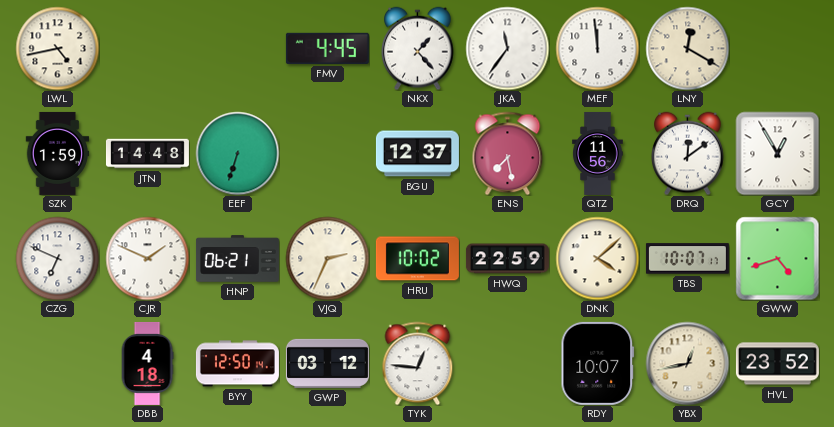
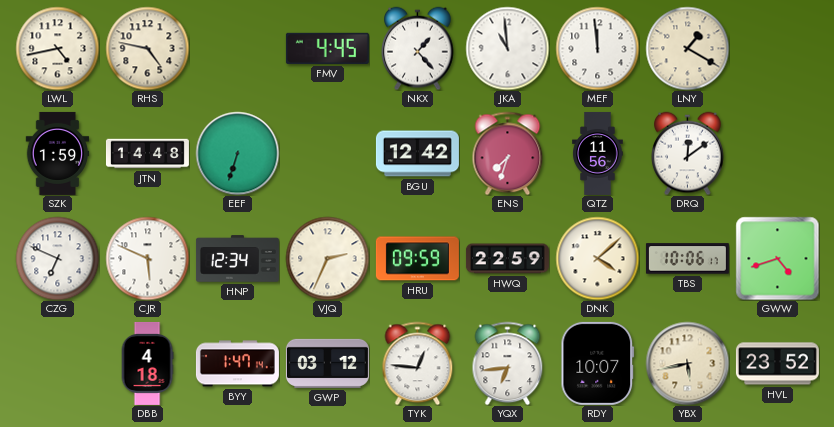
RHS: none -> 4:47 (147, 48)
JKA: 11:36 -> 10:59 (507, 48)
LNY: 12:20 -> 1:20 (687, 48)
BGU: 12:37 -> 12:42 (417, 154)
ENS: 7:28 -> 7:33 (508, 153)
GCY: 12:55 -> none (777, 153)
CJR: 1:49 -> 5:49 (147, 258)
HNP: 06:21 -> 12:34 (237, 259)
HRU: 10:02 -> 09:59 (417, 259)
TBS: 10:07 -> 10:06 (687, 259)
BYY: 12:50 -> 1:47 (237, 364)
YQX: none -> 6:44 (508, 363)
YBX: 12:43 -> 5:43 (687, 363)
